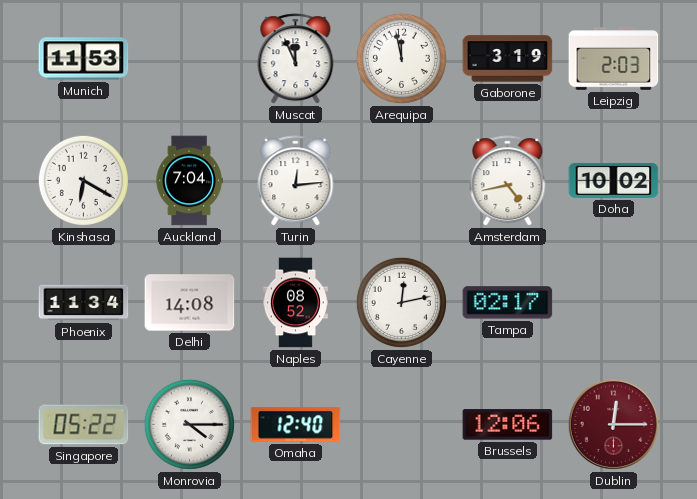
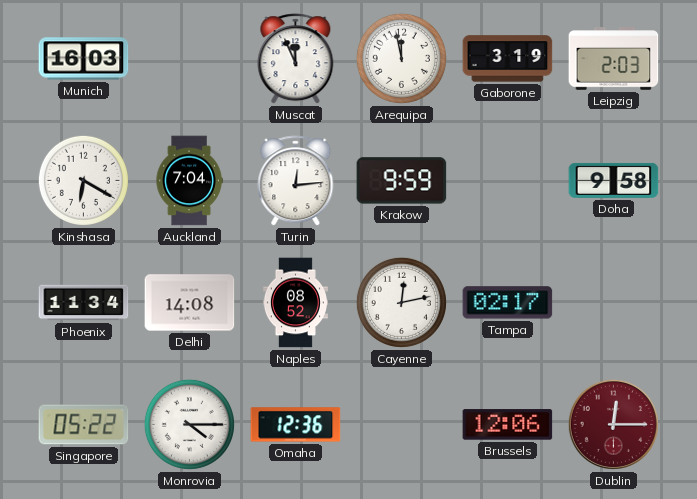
Munich: 11:53 -> 16:03 (84, 59)
Krakow: none -> 9:59 (402, 181)
Amsterdam: 4:43 -> none (508, 181)
Doha: 10:02 -> 9:58 (614, 180)
Omaha: 12:40 -> 12:36 (296, 425)
